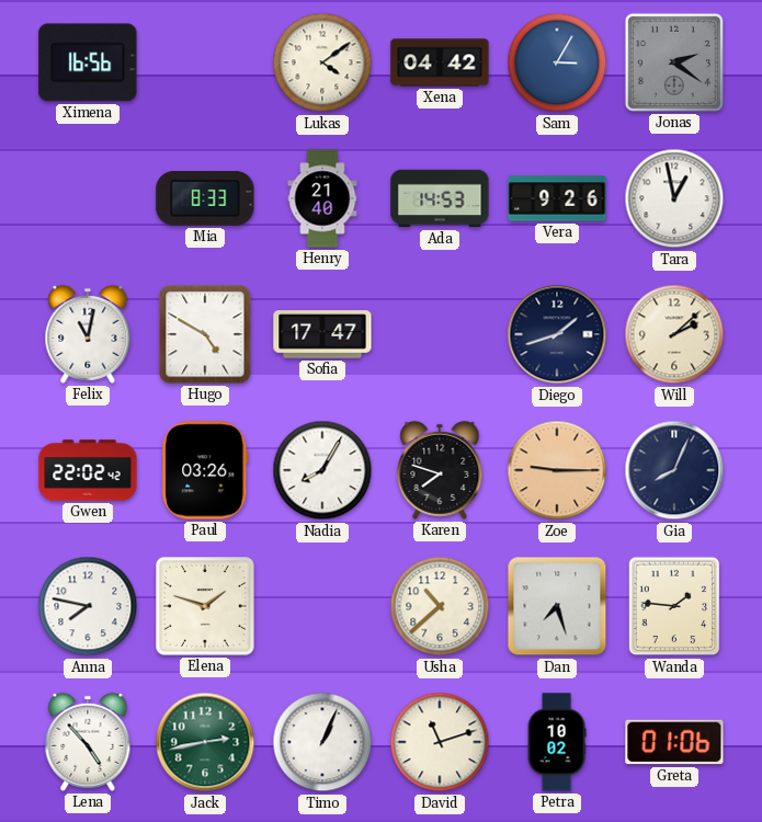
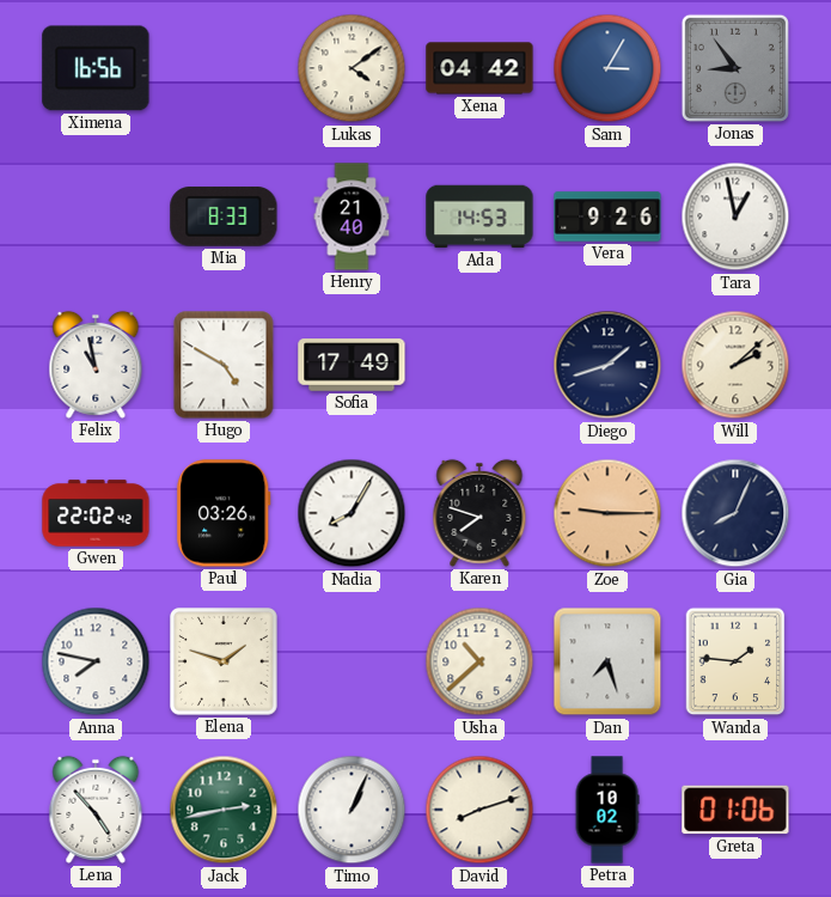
Jonas: 2:21 -> 8:54 (735, 68)
Felix: 11:02 -> 10:58 (96, 365)
Sofia: 17:47 -> 17:49 (352, 365)
David: 11:12 -> 8:12 (479, 810)
